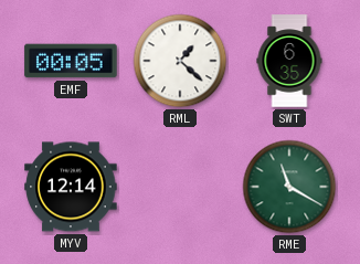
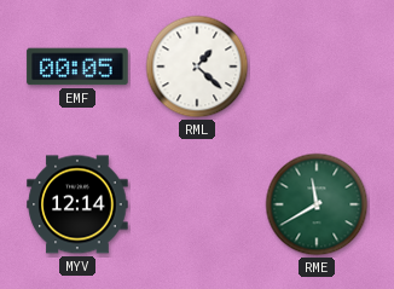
SWT: 6:35 -> none (289, 61)
RME: 11:20 -> 11:40 (317, 204)
